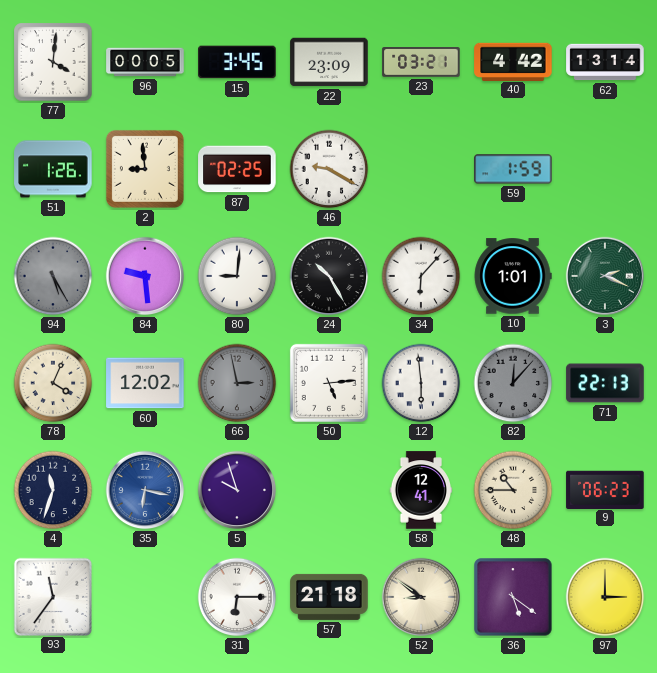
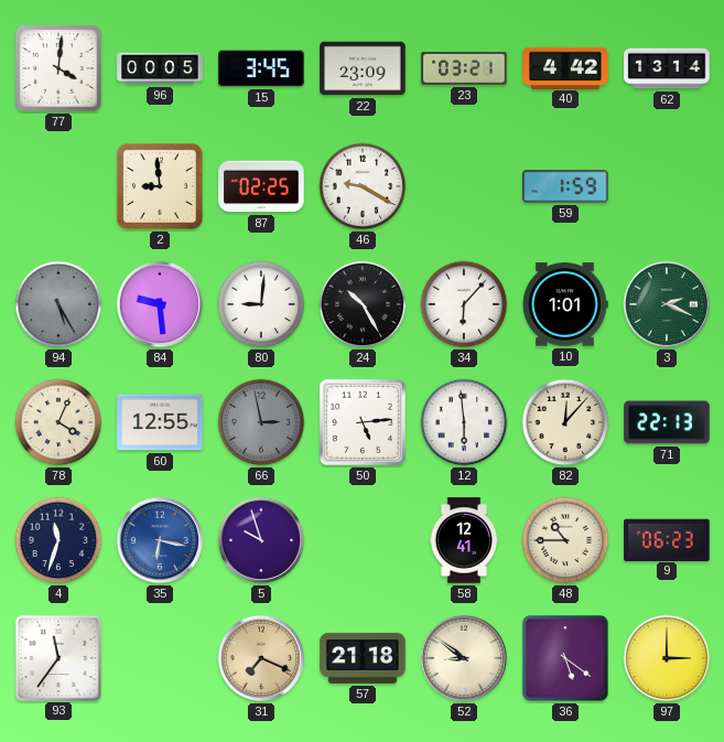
51: 1:26 -> none (53, 169)
60: 12:02 -> 12:55 (160, 422)
82 dial: grey -> cream (565, 422)
31: 6:15 -> 7:19 (261, 658)
31 dial: white -> champagne (261, 658)
